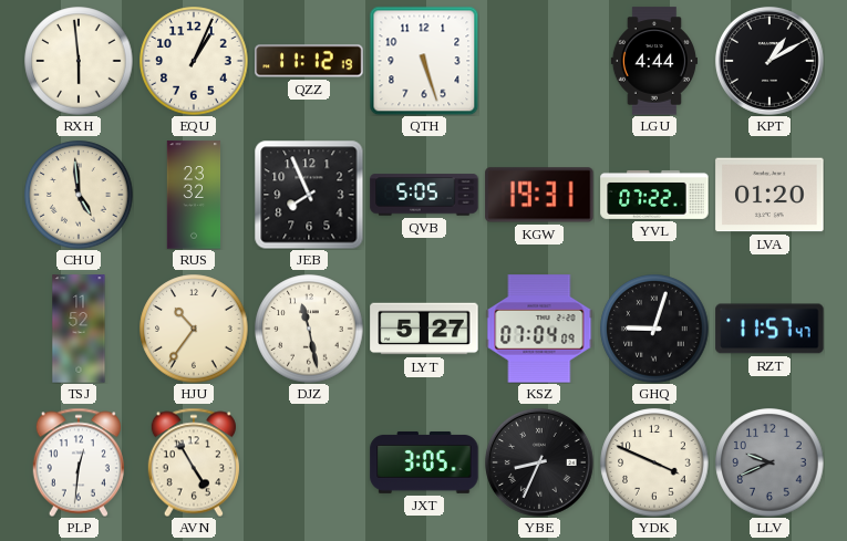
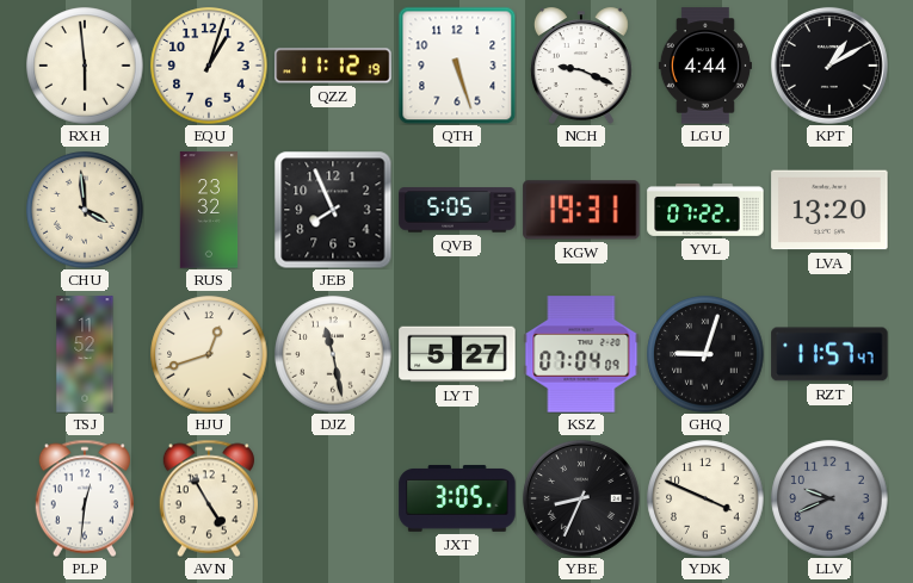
EQU: 1:04 -> 1:03 (209, 66)
NCH: none -> 9:19 (581, 66)
CHU: 4:59 -> 3:59 (85, 210)
LVA: 01:20 -> 13:20 (829, 210)
HJU: 10:36 -> 12:42 (209, 354)
